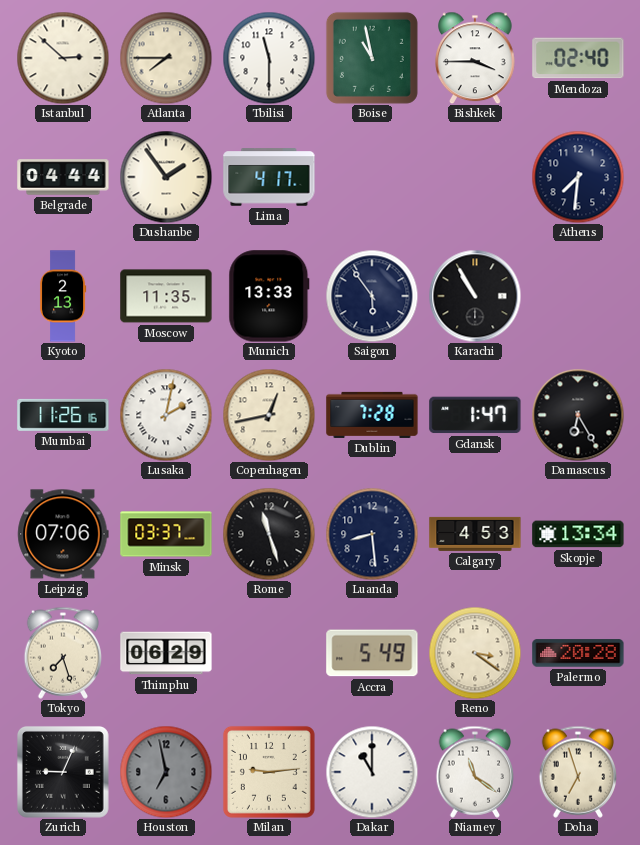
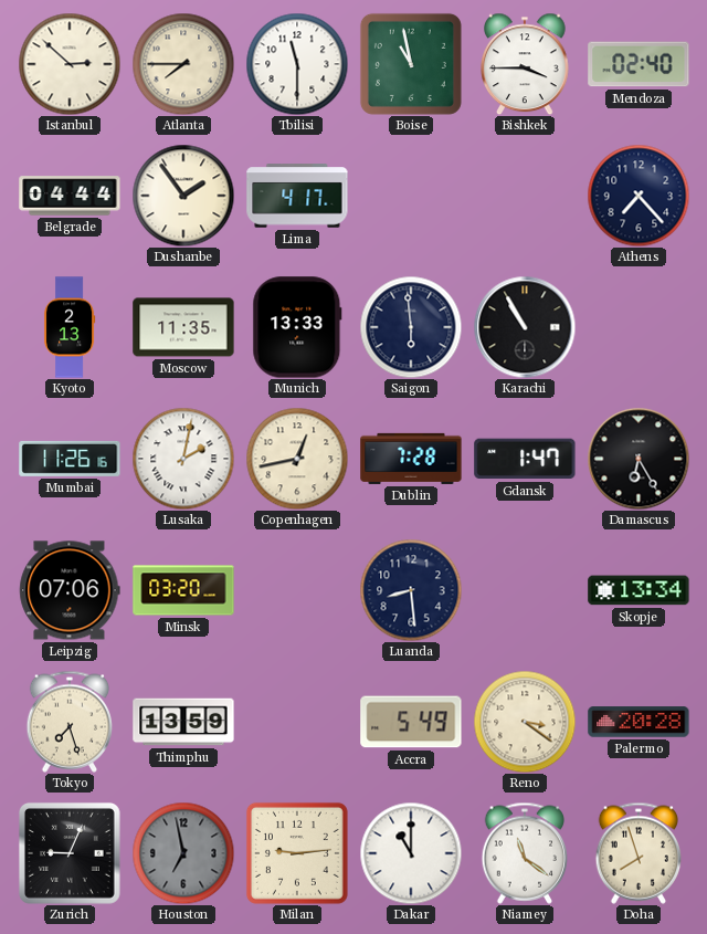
Athens: 7:31 -> 7:23 (639, 196)
Saigon: 5:54 -> 5:59 (411, 327)
Minsk: 03:37 -> 03:20 (183, 590)
Rome: 11:27 -> none (269, 534)
Calgary: 4:53 -> none (475, 534)
Thimphu: 06:29 -> 13:59 (183, 722)
Doha: 6:57 -> 7:57 (637, 853)
